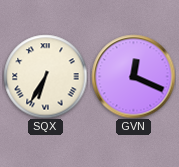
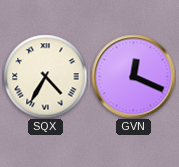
SQX: 6:35 -> 4:35 (45, 76)
